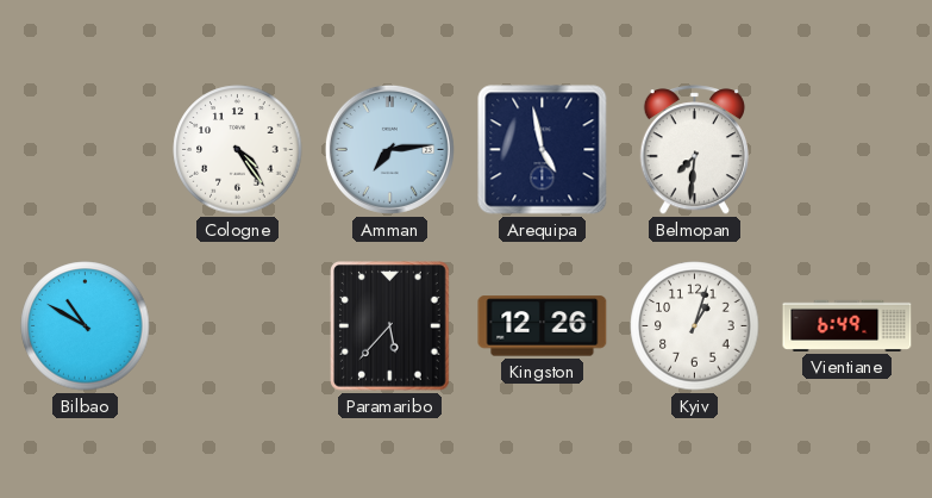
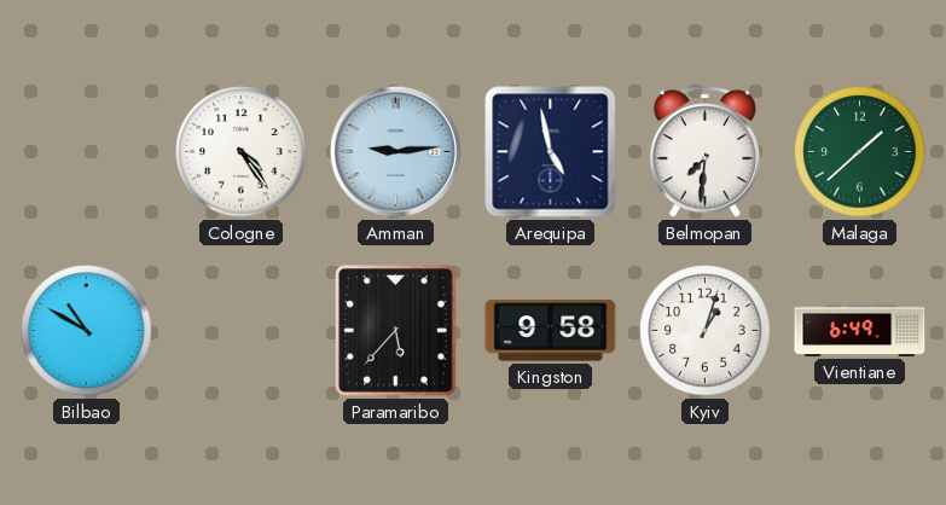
Amman: 7:14 -> 9:14 (395, 151)
Malaga: none -> 1:38 (860, 152)
Kingston: 12:26 -> 9:58 (551, 331)
